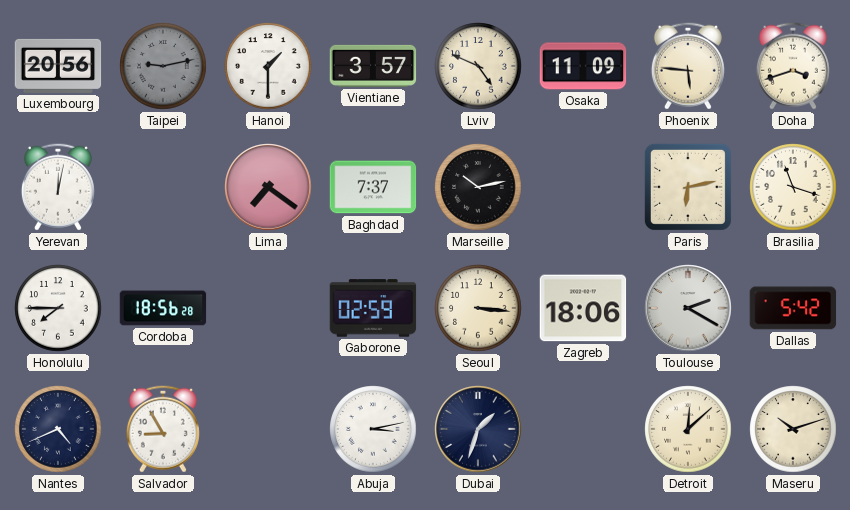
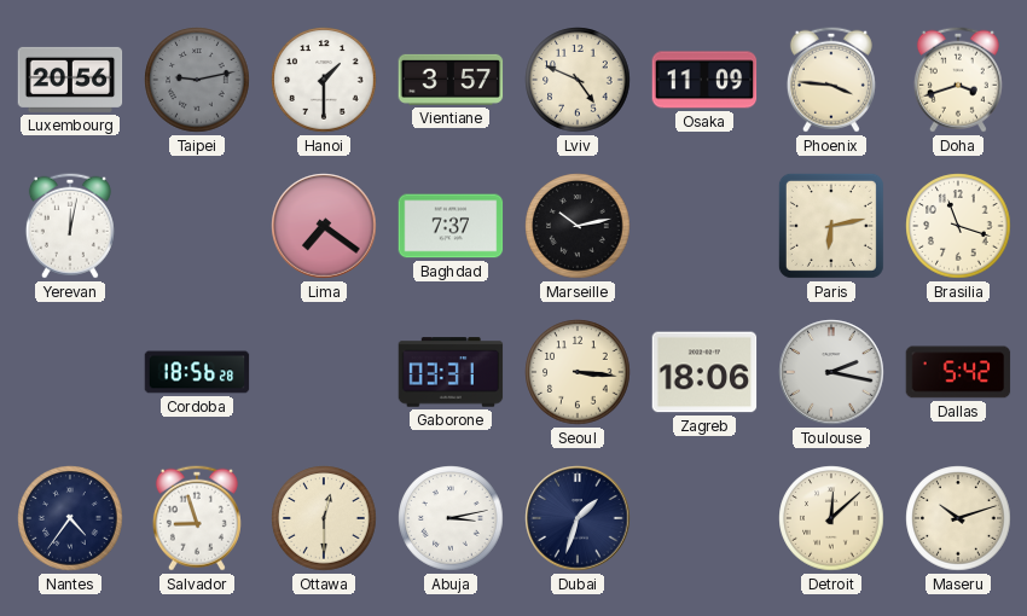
Phoenix: 5:46 -> 3:46 (831, 80)
Honolulu: 7:45 -> none (58, 308)
Gaborone: 02:59 -> 03:31 (451, 372)
Toulouse: 2:20 -> 2:17 (831, 372)
Nantes: 4:41 -> 4:36 (70, 518)
Salvador: 8:55 -> 8:57 (197, 518)
Ottawa: none -> 12:30 (324, 518)
